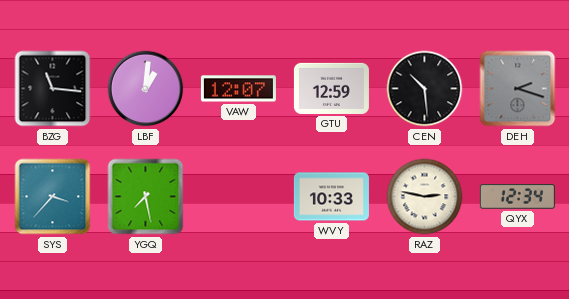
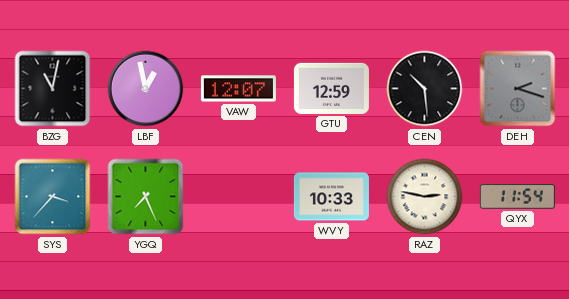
BZG: 11:16 -> 11:02 (53, 89)
LBF: 1:01 -> 12:58 (146, 89)
YGQ: 7:28 -> 7:26 (146, 197)
QYX: 12:34 -> 11:54 (517, 197)
